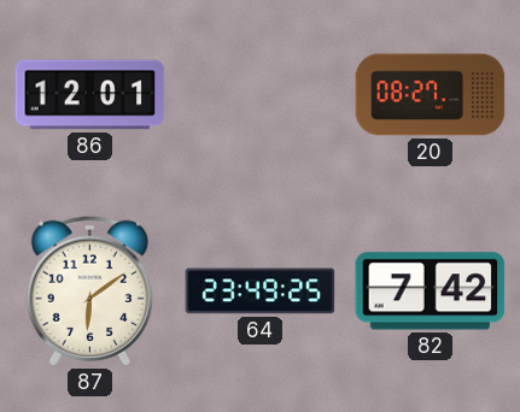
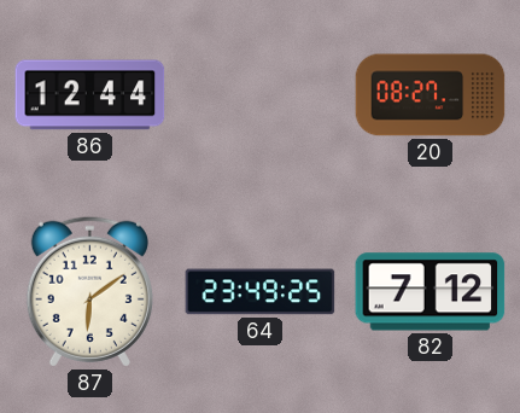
86: 12:01 -> 12:44 (90, 95)
82: 7:42 -> 7:12 (431, 292)
